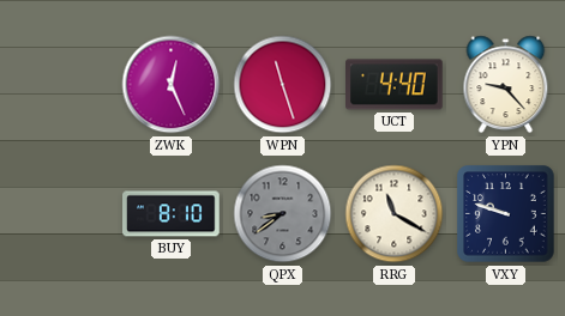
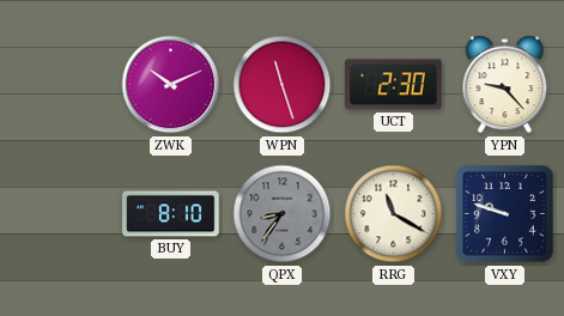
ZWK: 12:26 -> 10:11 (171, 85)
UCT: 4:40 -> 2:30 (394, 85)
QPX: 8:39 -> 8:36 (283, 214)
